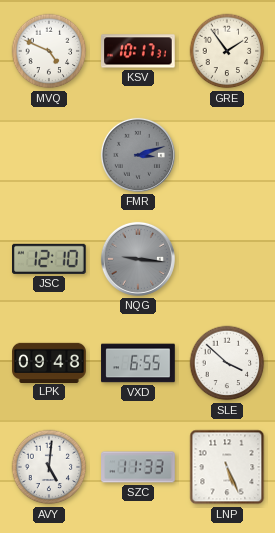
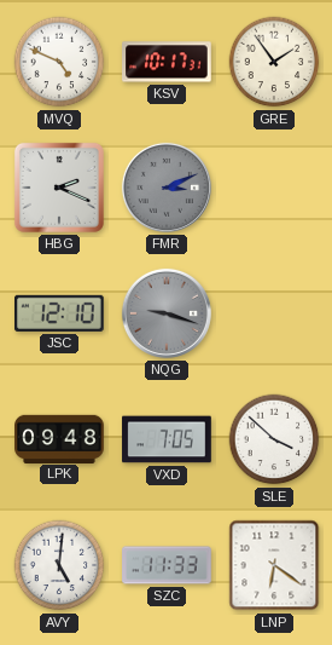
HBG: none -> 2:19 (59, 188)
FMR: 3:12 -> 3:11 (167, 188)
NQG: 9:16 -> 9:18 (167, 313)
VXD: 6:55 -> 7:05 (167, 439)
LNP: 5:26 -> 6:21 (274, 565)
